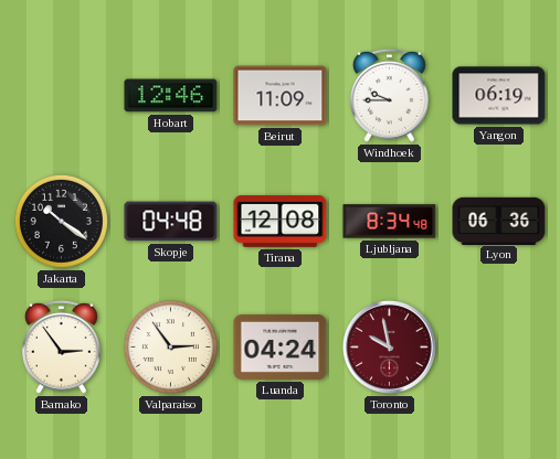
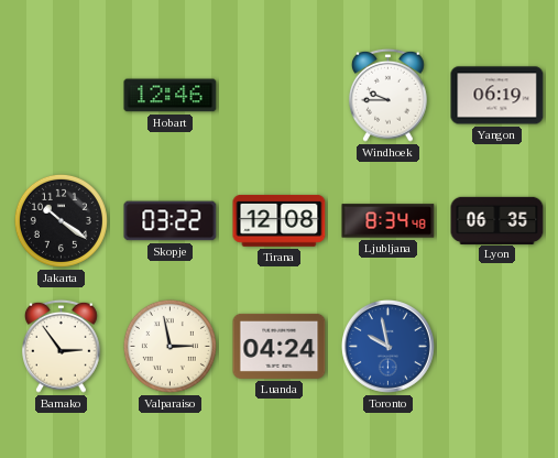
Beirut: 11:09 -> none (281, 96)
Skopje: 04:48 -> 03:22 (171, 221)
Lyon: 06:36 -> 06:35 (497, 220)
Valparaiso: 2:54 -> 2:58 (169, 346)
Toronto dial: burgundy -> blue (387, 346)
